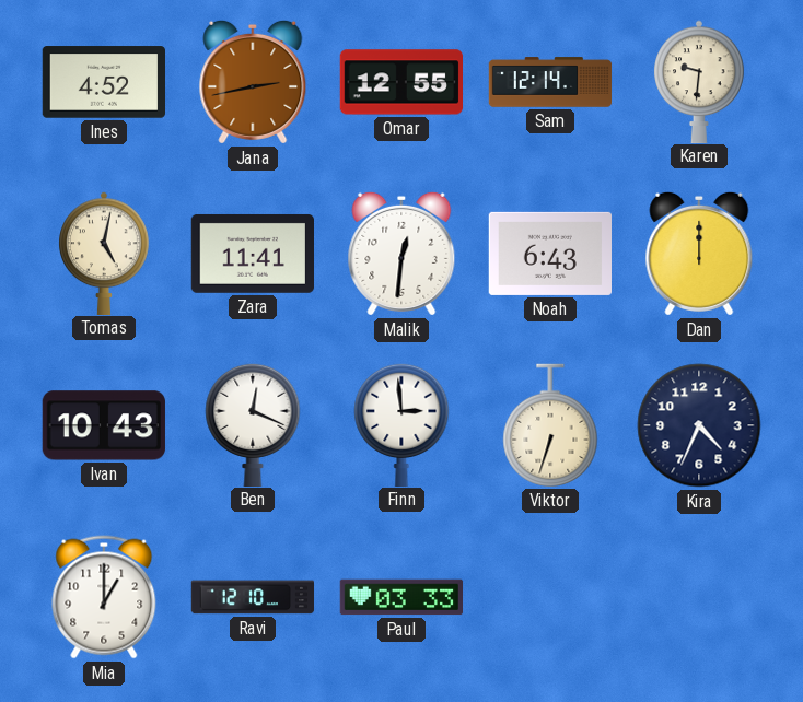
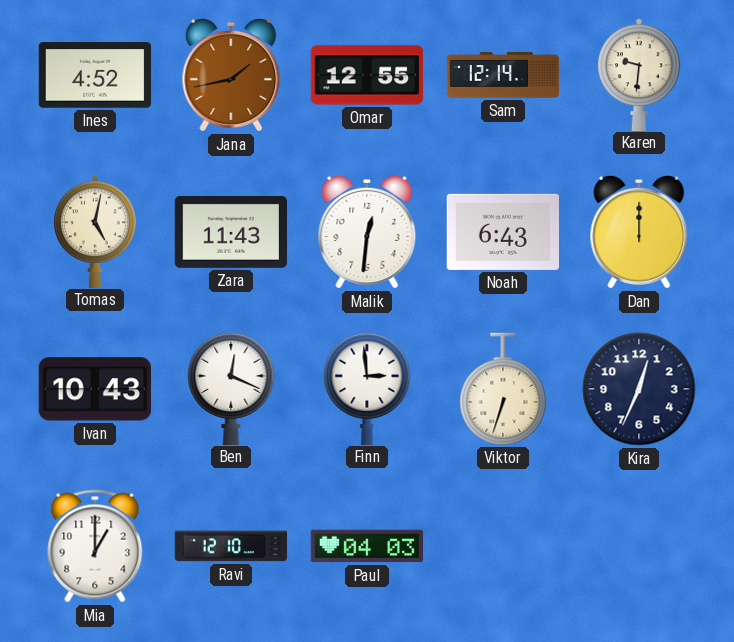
Jana: 2:43 -> 1:43 (231, 75)
Zara: 11:41 -> 11:43 (230, 232)
Kira: 4:34 -> 12:34 (639, 389)
Paul: 03:33 -> 04:03 (366, 546)
